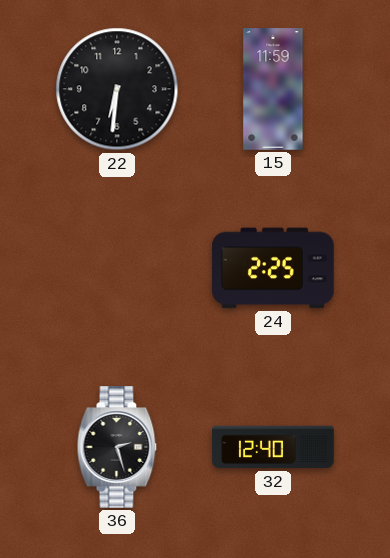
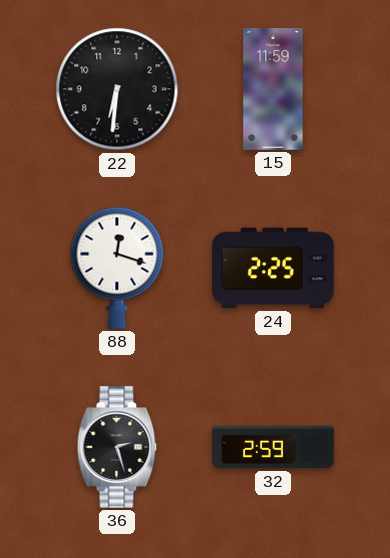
88: none -> 12:18 (117, 268)
32: 12:40 -> 2:59 (273, 447)
